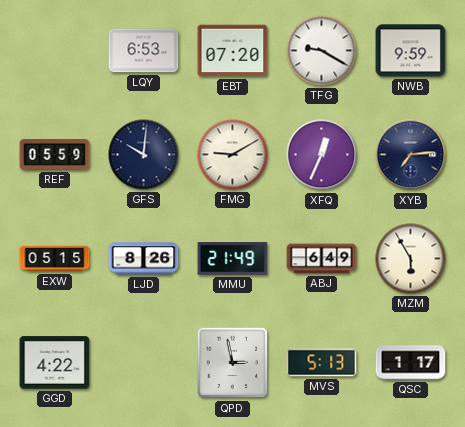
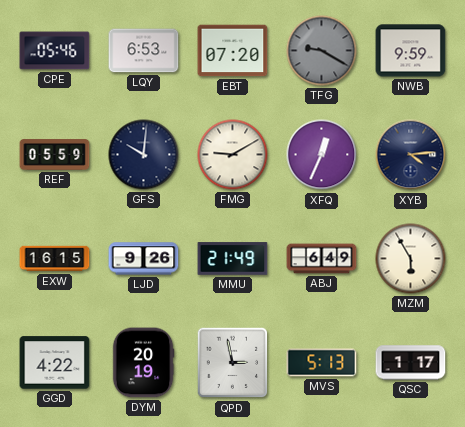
CPE: none -> 05:46 (55, 51)
TFG dial: white -> grey (322, 51)
XYB: 7:14 -> 4:14 (411, 155)
EXW: 05:15 -> 16:15 (55, 259)
LJD: 8:26 -> 9:26 (144, 259)
DYM: none -> 20:19 (143, 363)
